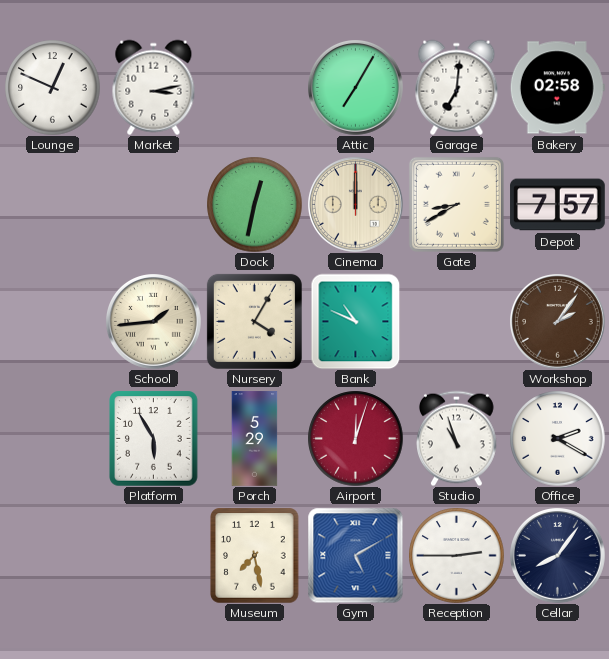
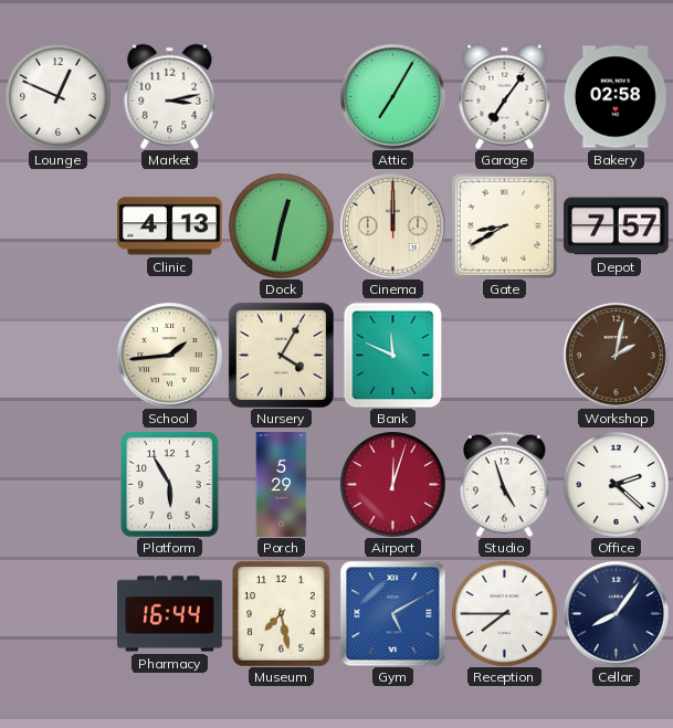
Garage: 7:01 -> 7:06 (505, 96)
Clinic: none -> 4:13 (170, 226)
Bank: 10:49 -> 11:49 (393, 355)
Workshop: 2:06 -> 2:02 (617, 356)
Studio: 10:57 -> 4:57 (505, 484)
Office: 2:20 -> 2:22 (616, 484)
Pharmacy: none -> 16:44 (170, 614)
Reception: 2:45 -> 7:45 (504, 613)
